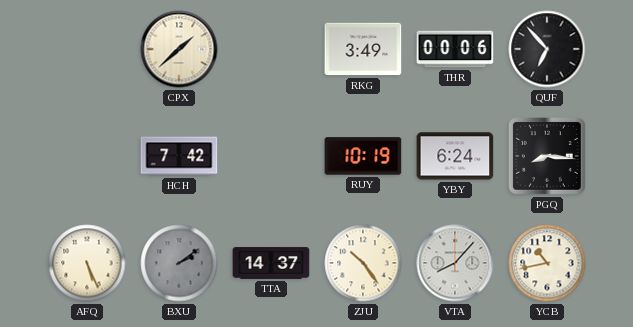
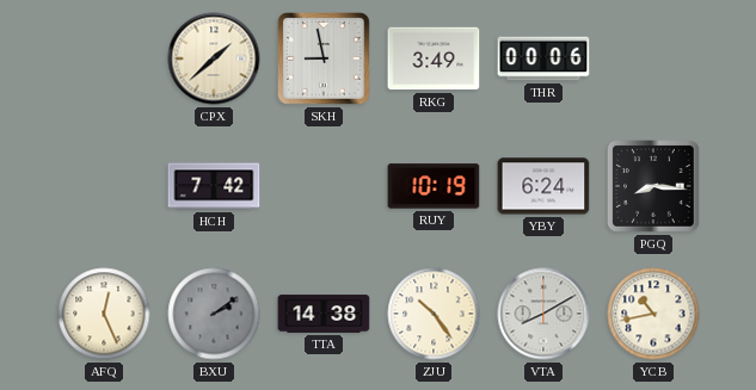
SKH: none -> 8:58 (325, 60)
QUF: 6:53 -> none (547, 49)
AFQ: 5:26 -> 12:26 (104, 314)
TTA: 14:37 -> 14:38 (324, 314)
VTA: 8:07 -> 8:10 (543, 314)
